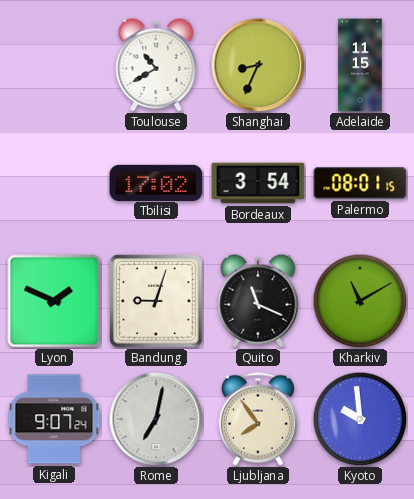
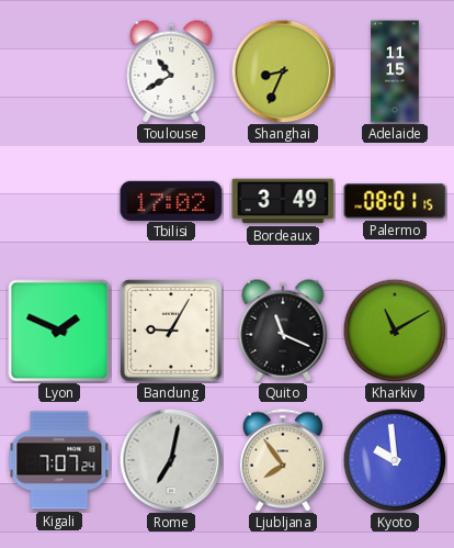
Bordeaux: 3:54 -> 3:49 (283, 201)
Bandung: 9:03 -> 9:05 (171, 331)
Kigali: 9:07 -> 7:07 (59, 460)
